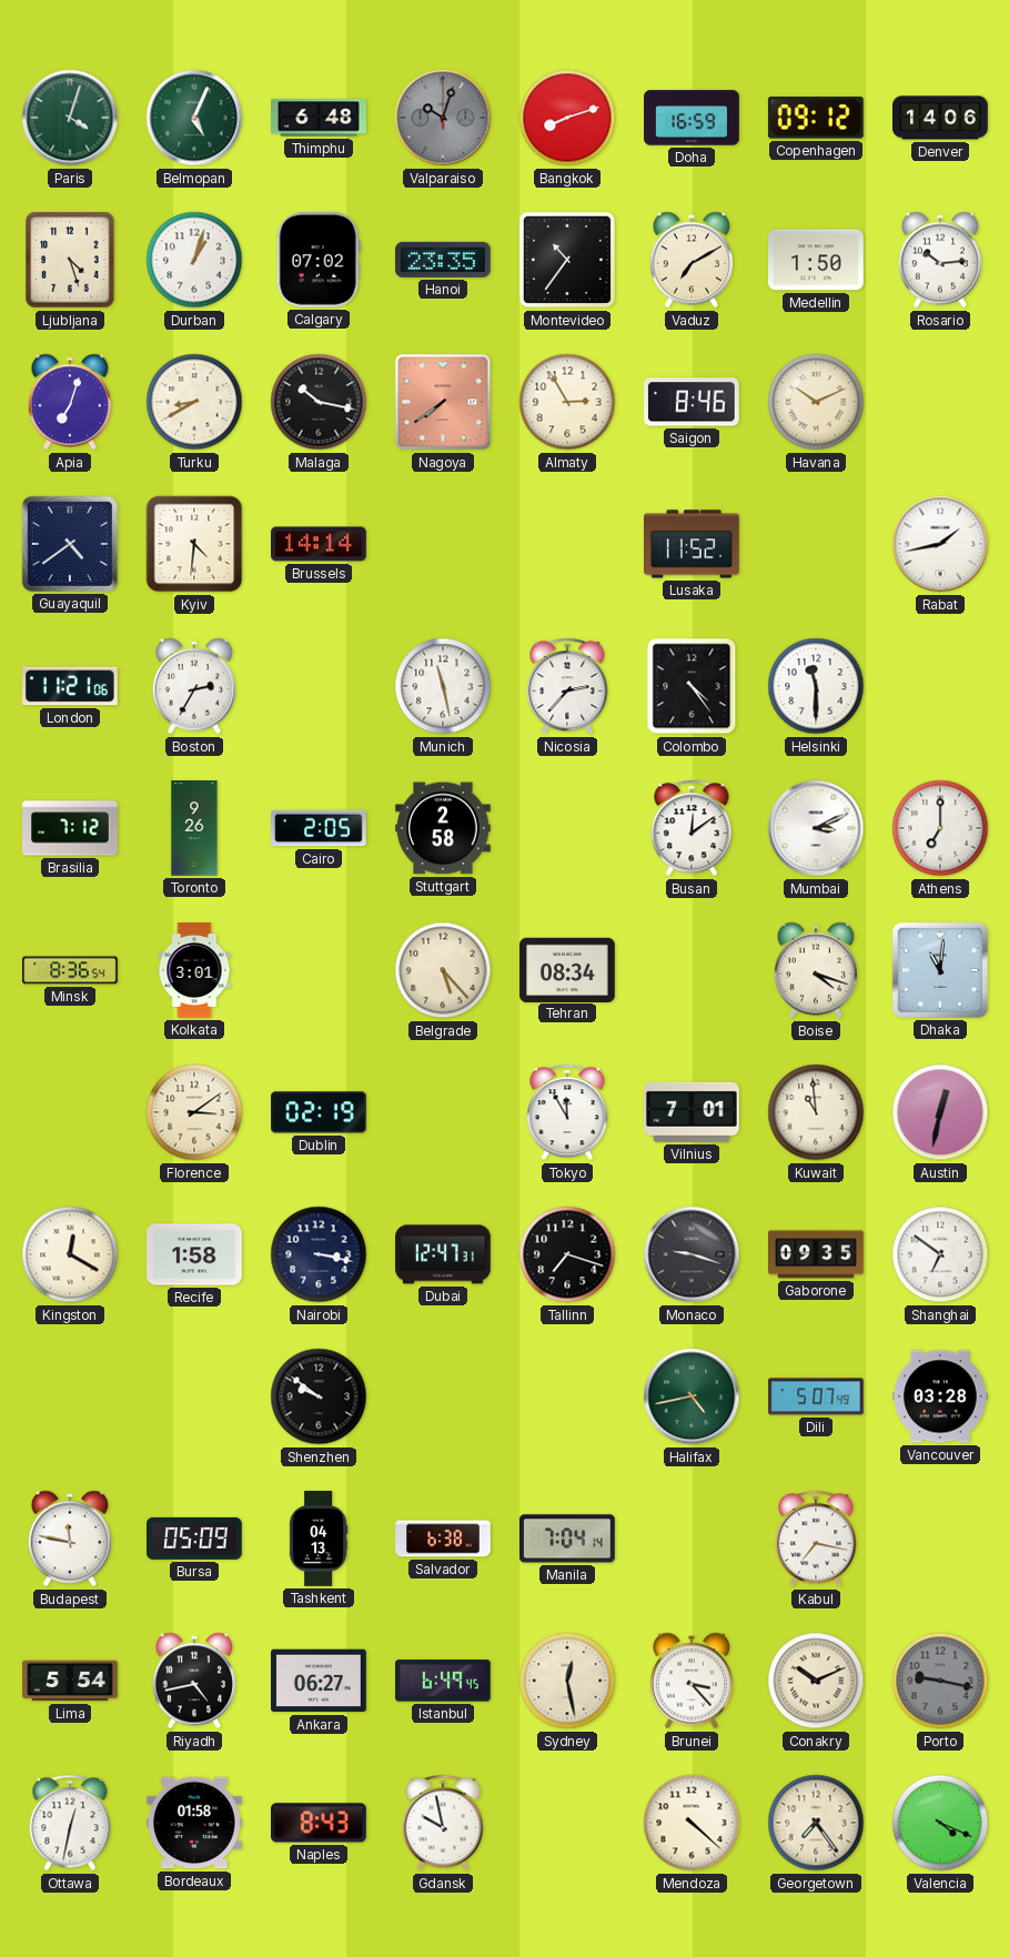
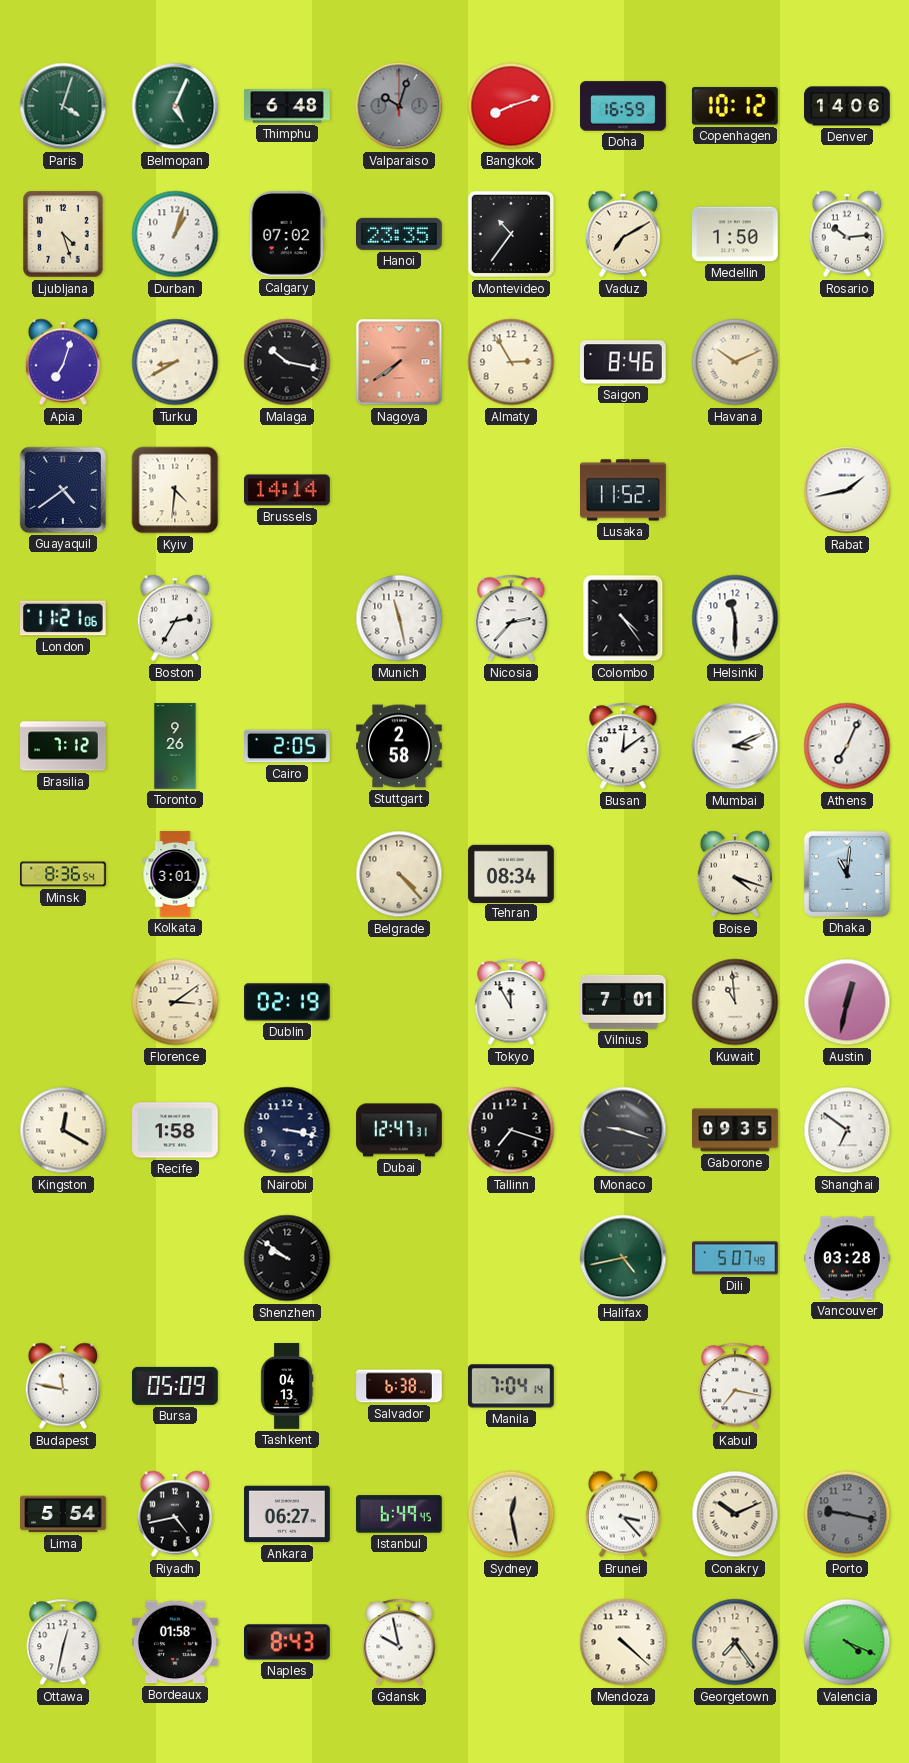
Copenhagen: 09:12 -> 10:12 (735, 106)
Athens: 7:00 -> 7:04 (847, 746)
Belgrade: 5:23 -> 4:23 (399, 874)
